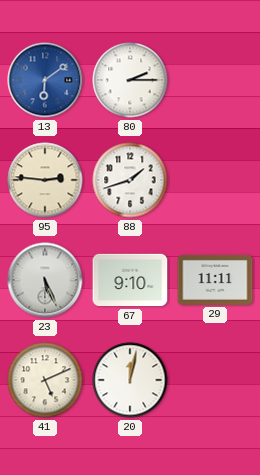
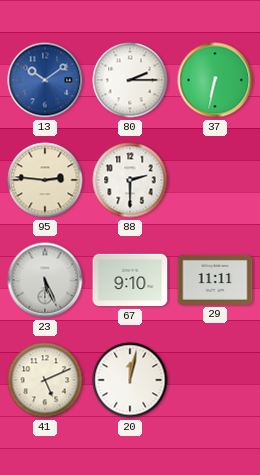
13: 6:09 -> 10:09 (45, 80)
37: none -> 6:32 (215, 80)
88: 1:42 -> 2:30 (130, 180)
